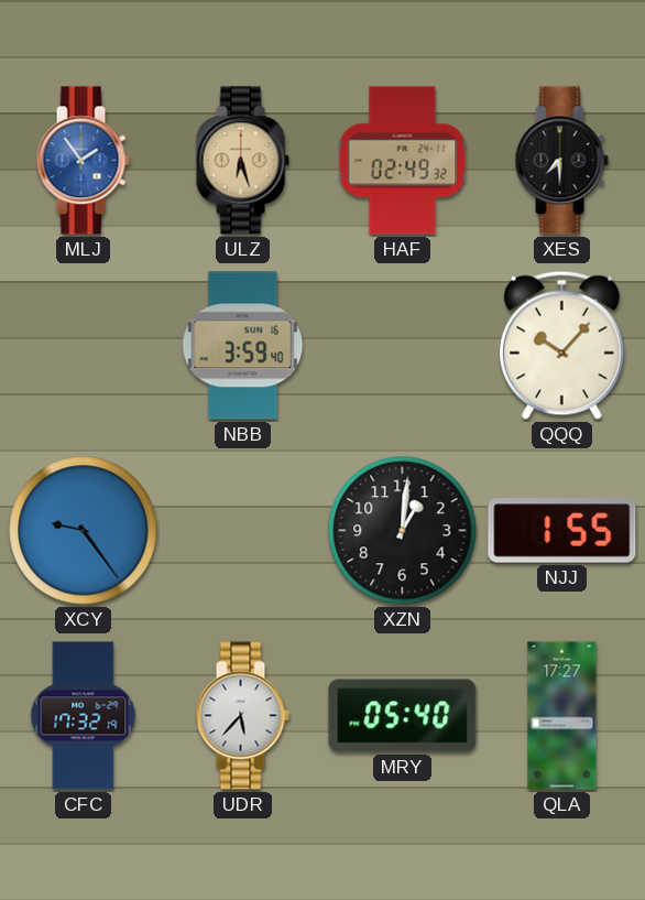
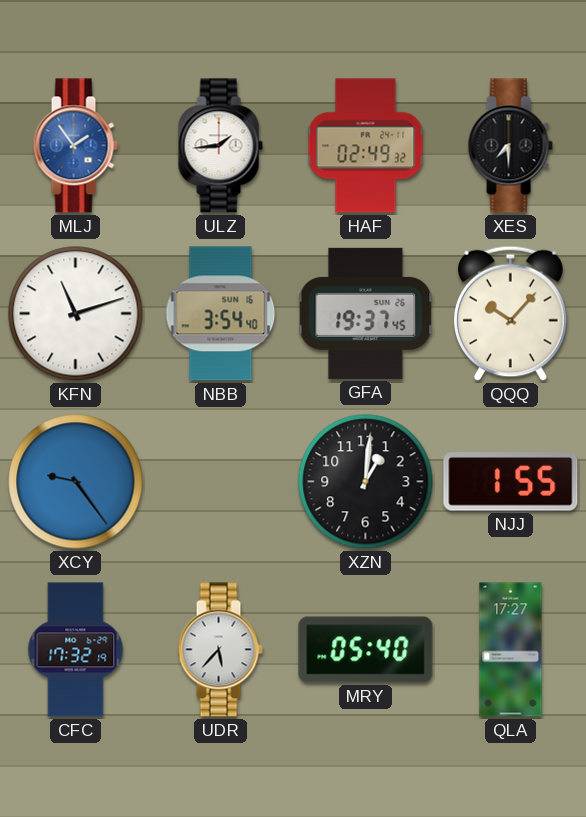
ULZ: 6:27 -> 1:44 (220, 146)
ULZ dial: champagne -> white (220, 146)
KFN: none -> 11:12 (76, 314)
NBB: 3:59 -> 3:54 (221, 314)
GFA: none -> 19:37 (366, 313)
